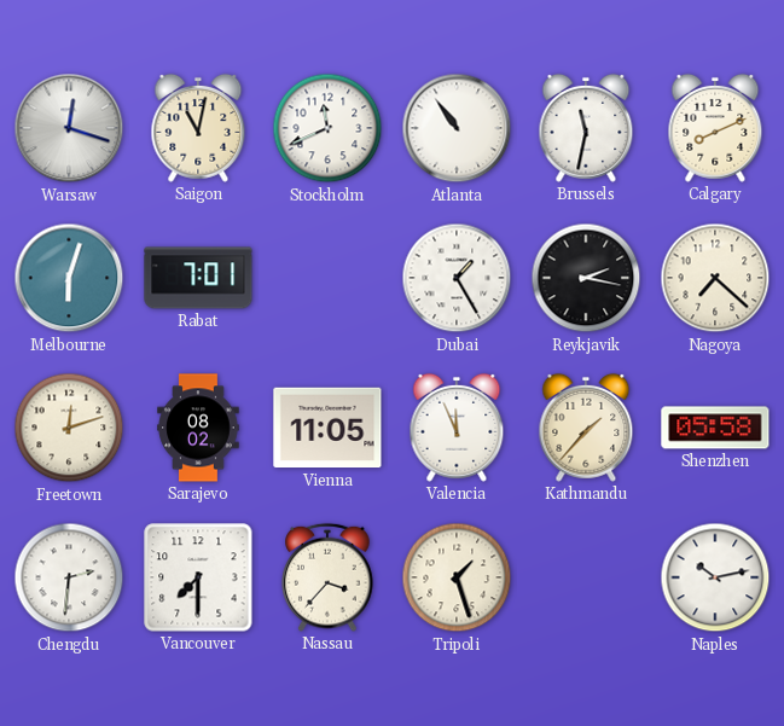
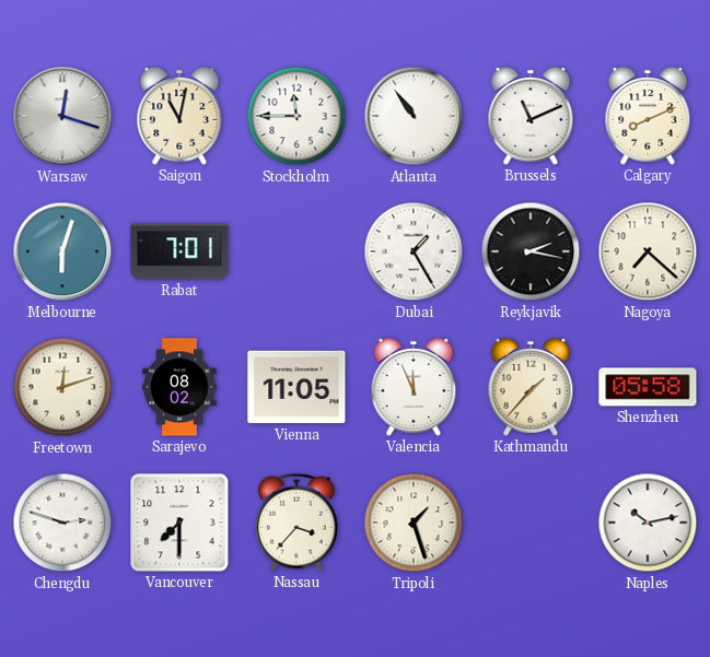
Stockholm: 11:41 -> 11:45 (296, 116)
Brussels: 11:32 -> 11:11 (531, 116)
Chengdu: 2:31 -> 2:48 (62, 523)
